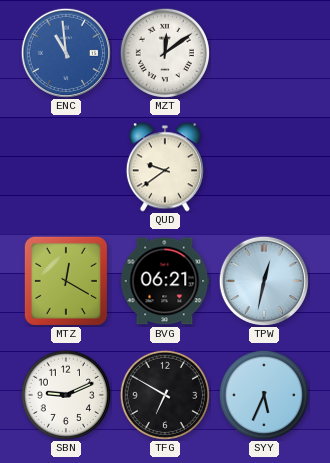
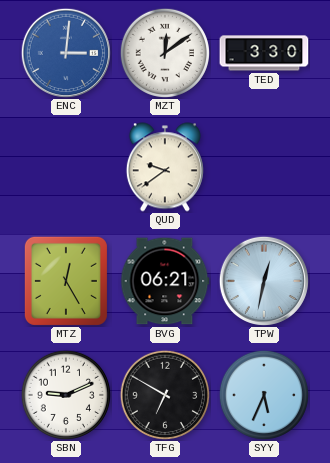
ENC: 10:59 -> 3:01 (66, 53)
TED: none -> 3:30 (264, 53)
MTZ: 12:20 -> 12:25 (66, 281)
